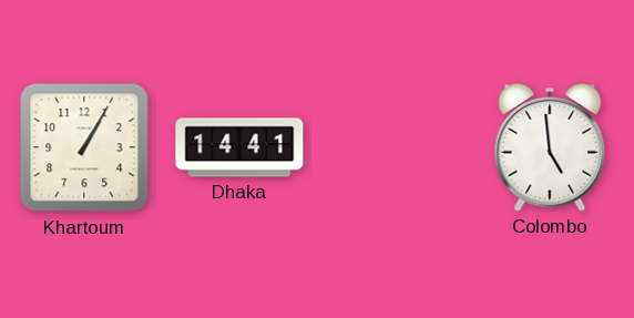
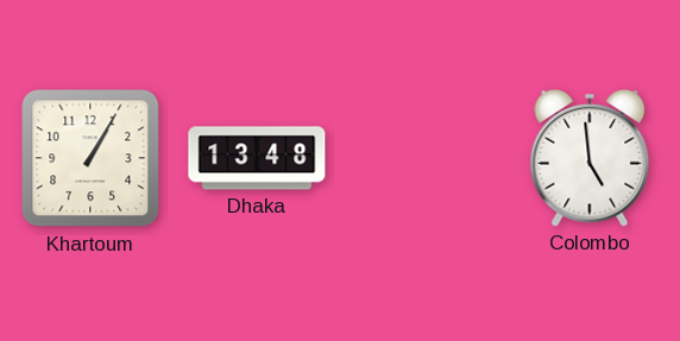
Dhaka: 14:41 -> 13:48 (257, 158)
